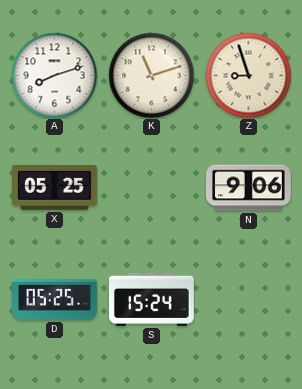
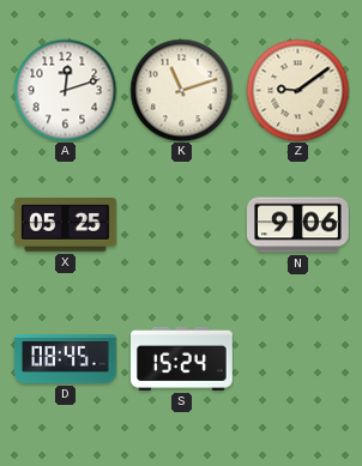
A: 8:12 -> 12:12 (65, 90)
Z: 8:57 -> 9:09 (297, 90)
D: 05:25 -> 08:45 (66, 359)
